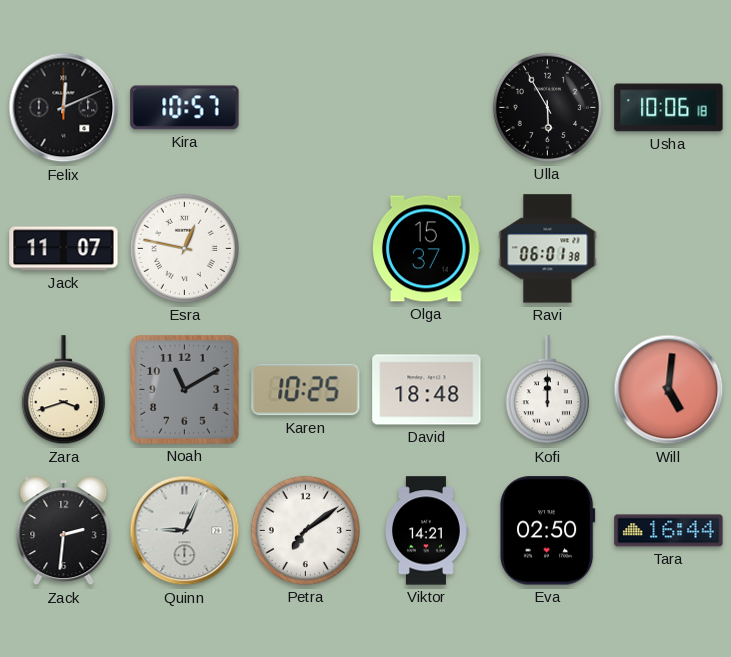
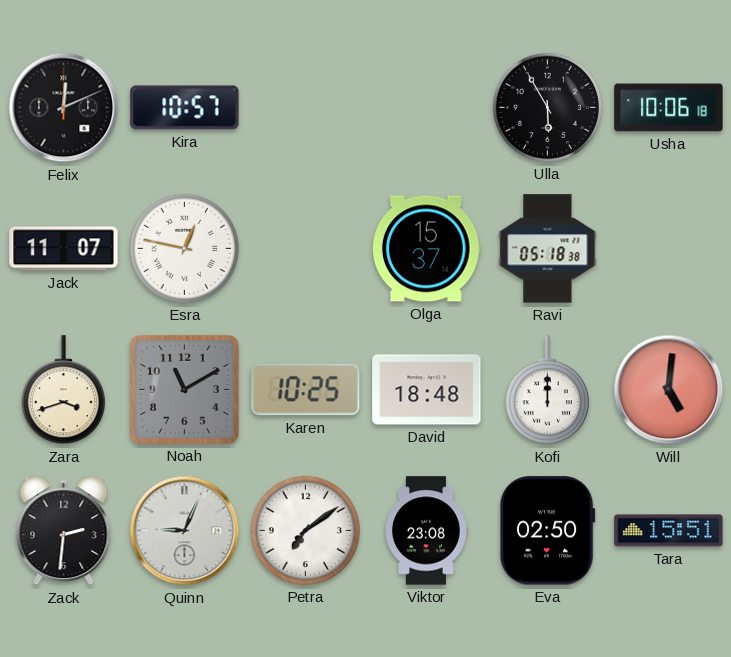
Ravi: 06:01 -> 05:18 (548, 249)
Viktor: 14:21 -> 23:08 (427, 531)
Tara: 16:44 -> 15:51 (669, 531)
